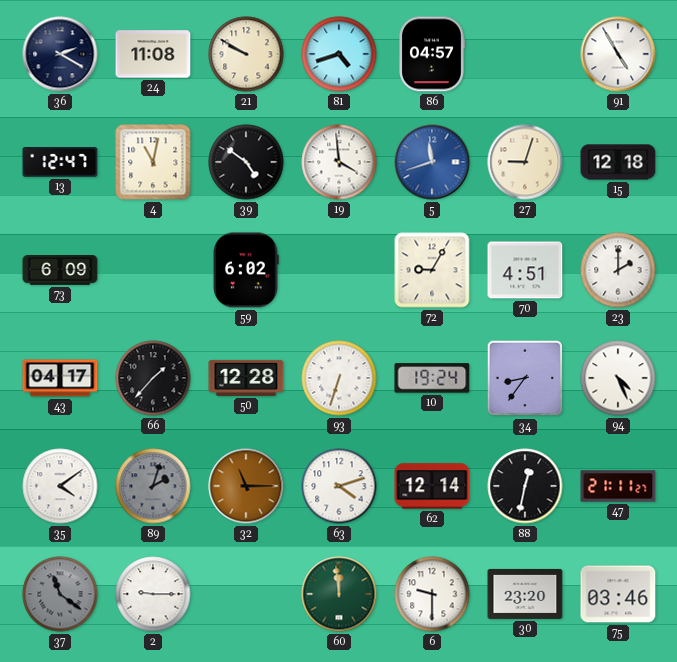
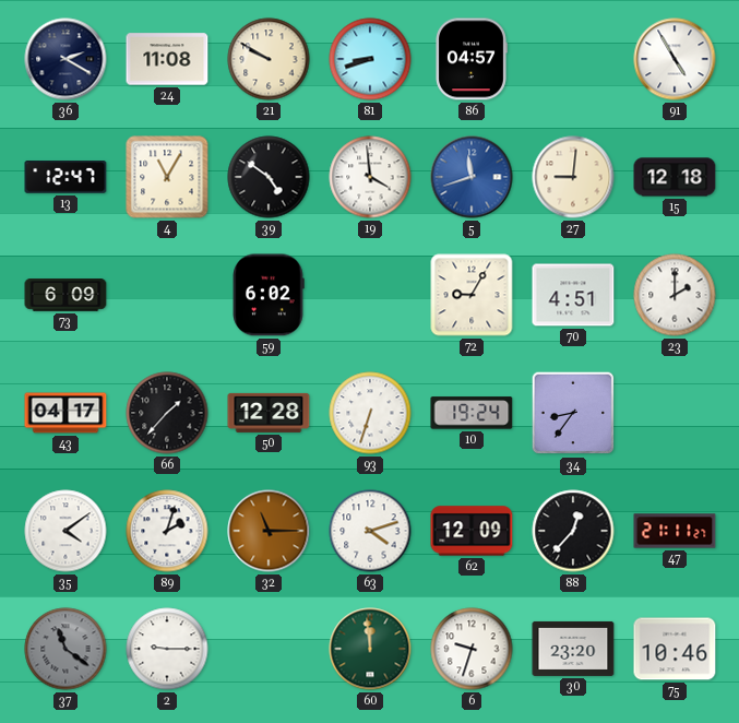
81: 4:42 -> 8:42 (370, 59)
4: 11:02 -> 11:05 (167, 177)
27: 9:03 -> 9:01 (573, 177)
94: 4:26 -> none (618, 378)
89 dial: grey -> white (167, 531)
62: 12:14 -> 12:09 (472, 531)
88: 12:32 -> 12:37 (573, 531)
6: 9:30 -> 9:33 (472, 649)
75: 03:46 -> 10:46 (675, 649)
